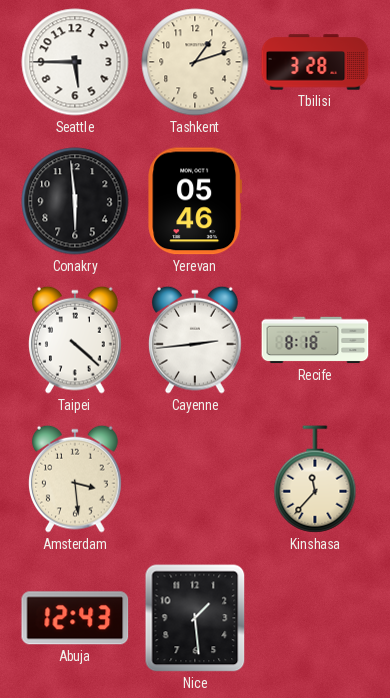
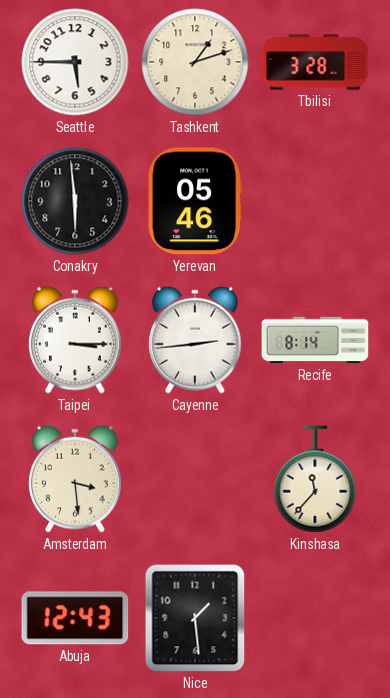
Taipei: 4:22 -> 3:15 (76, 340)
Recife: 8:18 -> 8:14 (315, 340)
